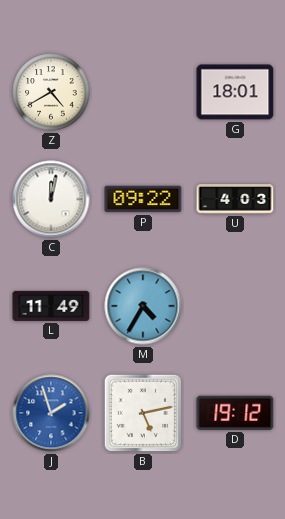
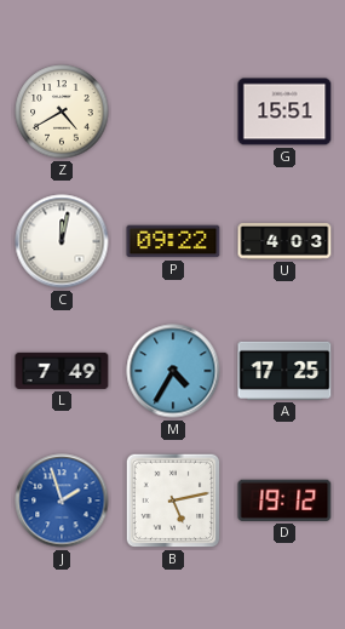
G: 18:01 -> 15:51 (284, 111)
L: 11:49 -> 7:49 (62, 371)
A: none -> 17:25 (284, 371)
